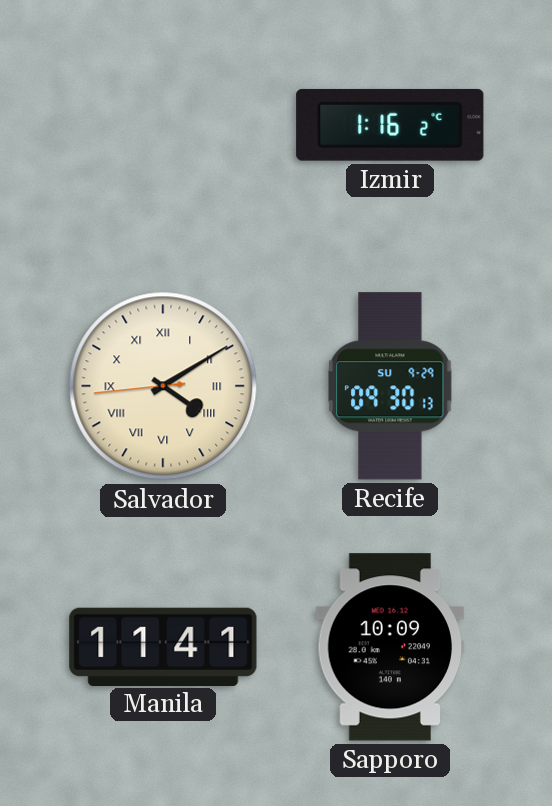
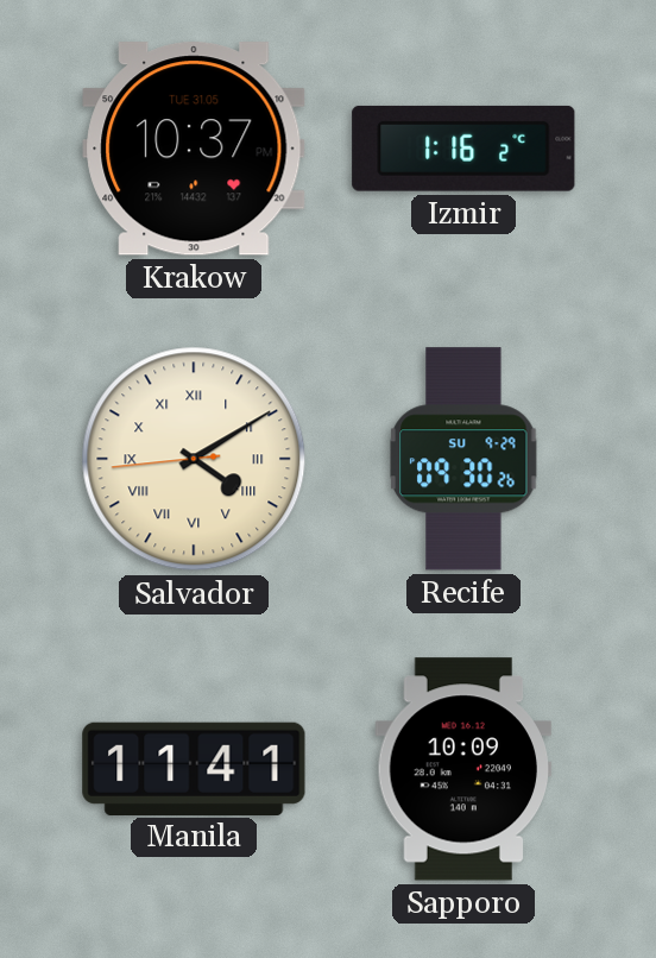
Krakow: none -> 10:37 (194, 149)
Recife: 09:30:13 -> 09:30:26 (463, 459)
